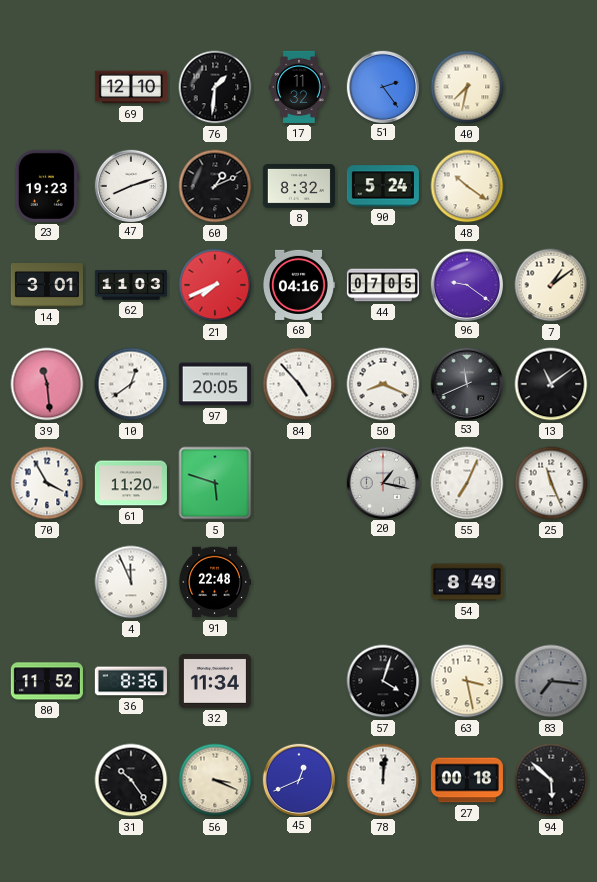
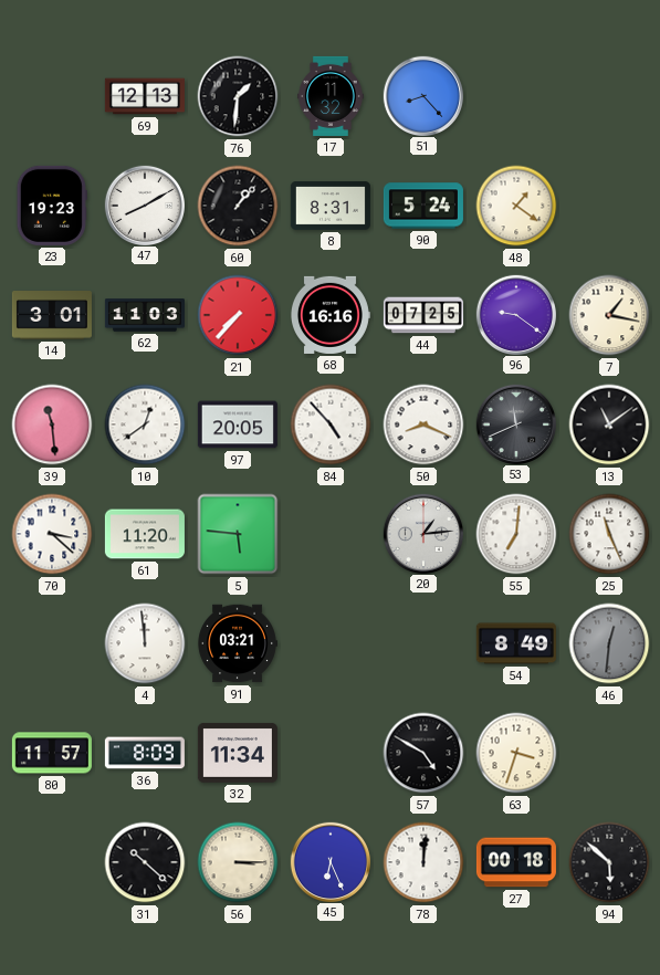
69: 12:10 -> 12:13 (145, 96)
51: 2:24 -> 8:23 (422, 95)
40: 7:32 -> none (467, 87)
47: 8:12 -> 8:10 (144, 205)
60: 1:11 -> 1:07 (238, 206)
8: 8:32 -> 8:31 (331, 207)
48: 10:21 -> 1:21 (516, 206)
21: 7:41 -> 7:37 (238, 315)
68: 04:16 -> 16:16 (329, 315)
44: 07:05 -> 07:25 (423, 315)
7: 1:09 -> 1:17 (609, 315)
70: 3:55 -> 3:22 (52, 534)
5: 5:48 -> 5:46 (238, 534)
20: 1:17 -> 1:14 (422, 533)
55: 7:04 -> 7:01 (516, 534)
4: 11:56 -> 11:59 (145, 643)
91: 22:48 -> 03:21 (238, 643)
46: none -> 12:31 (609, 643)
80: 11:52 -> 11:57 (52, 753)
36: 8:36 -> 8:09 (145, 753)
57: 4:03 -> 4:50 (423, 753)
63: 3:28 -> 3:33 (516, 753)
83: 7:16 -> none (551, 681)
31: 10:24 -> 10:22 (145, 862)
56: 3:19 -> 3:15 (238, 862)
45: 12:41 -> 6:26 (329, 861)
